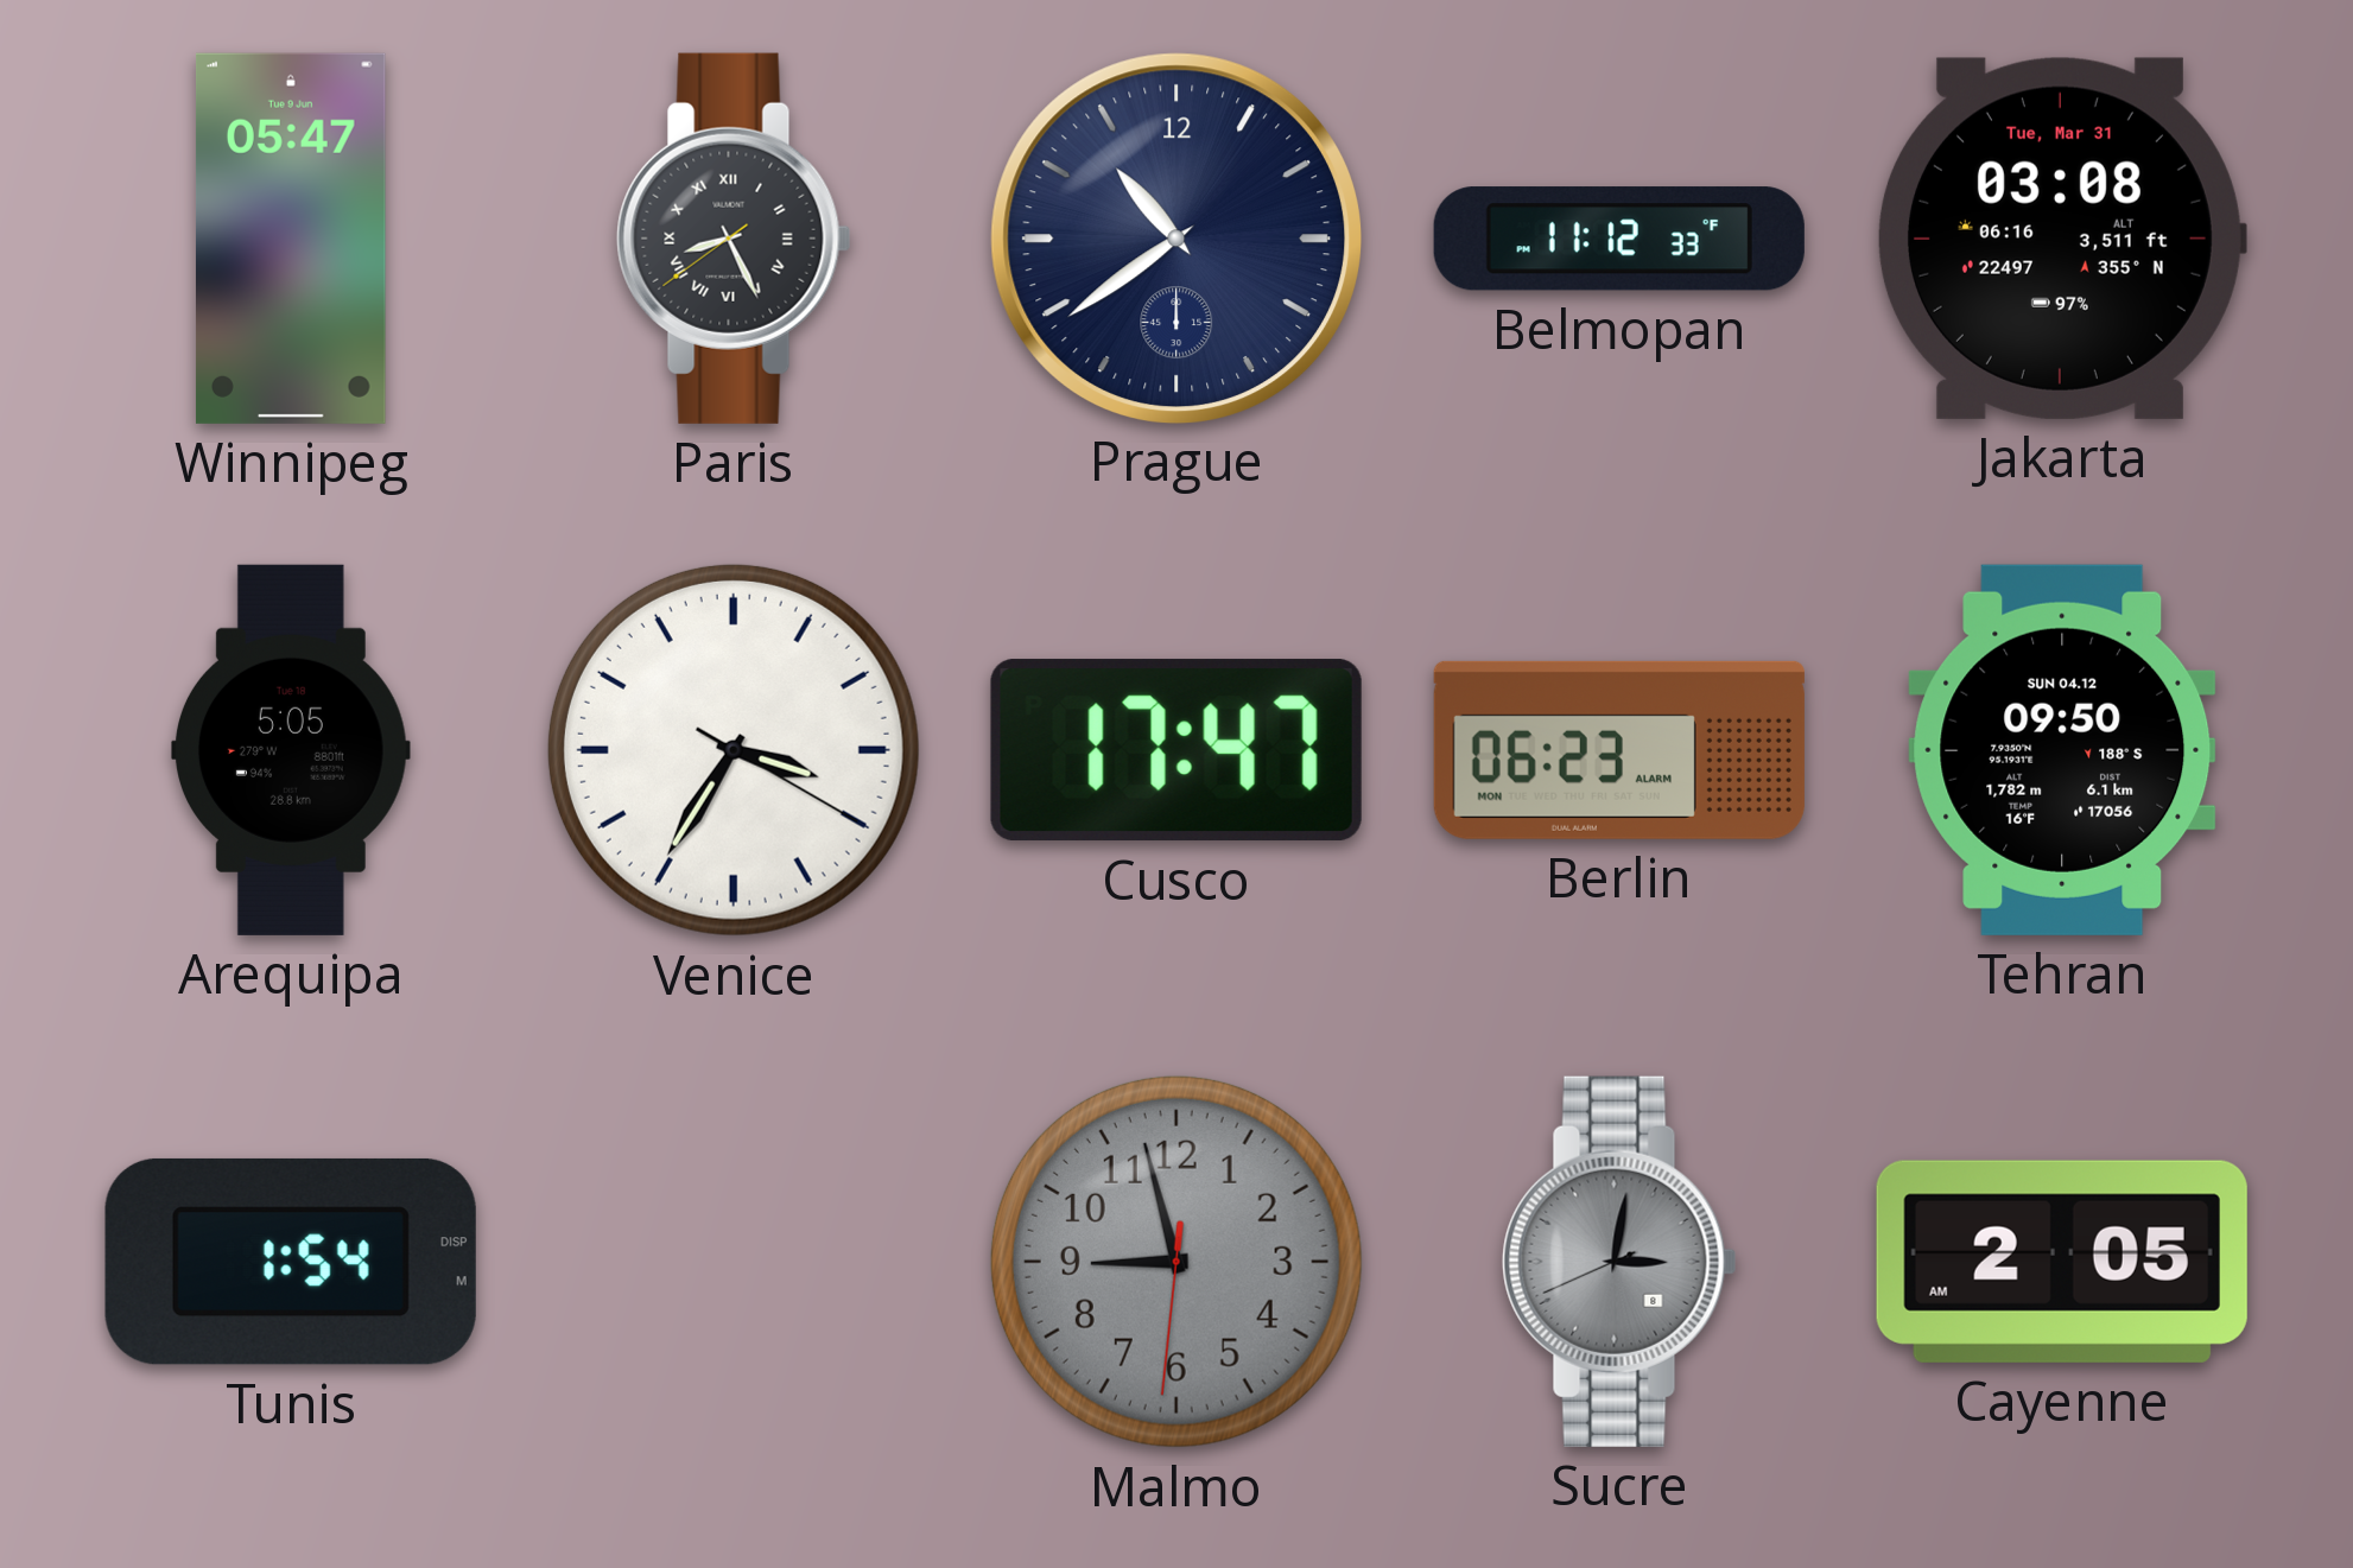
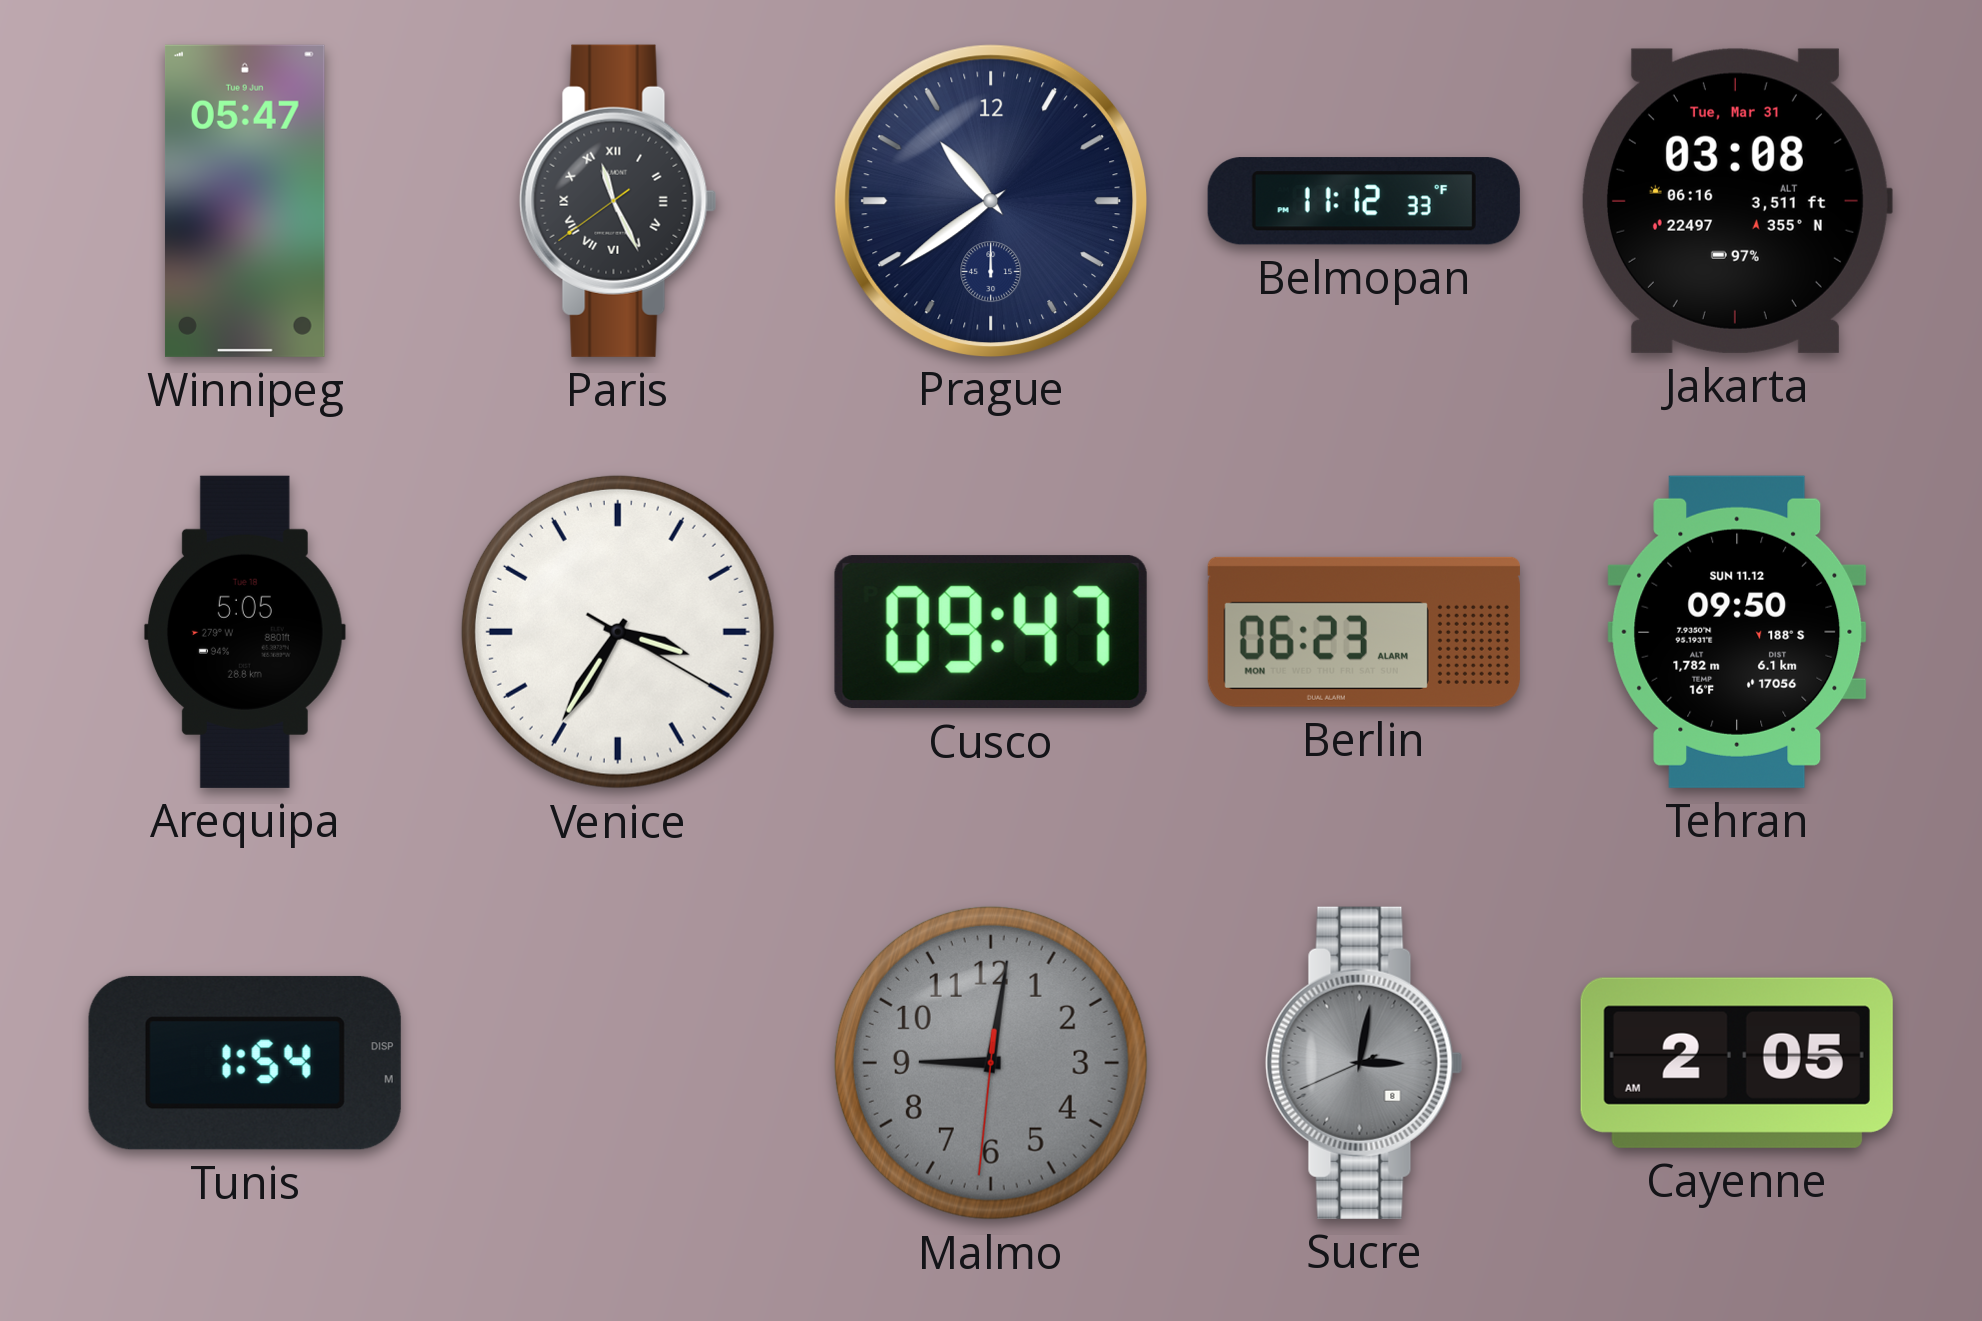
Paris: 8:25 -> 11:25 (618, 201)
Cusco: 17:47 -> 09:47 (991, 632)
Tehran date: SUN 04.12 -> SUN 11.12 (1737, 632)
Malmo: 8:57 -> 9:01 (991, 1063)
